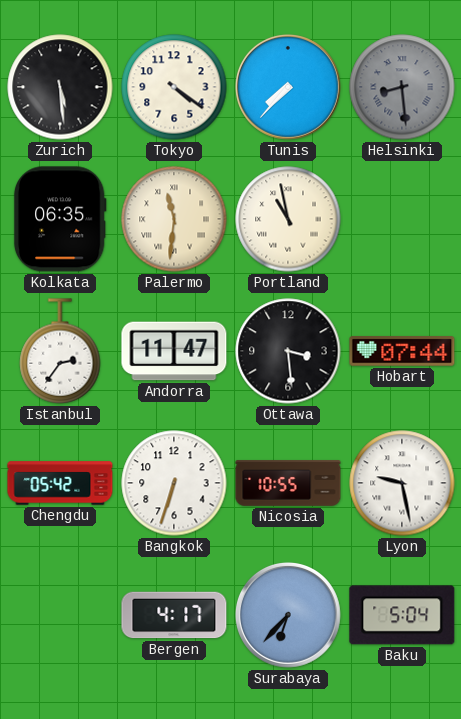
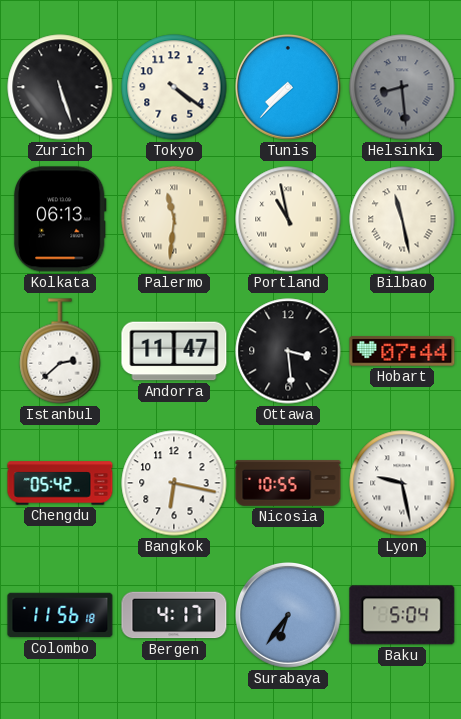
Zurich: 5:29 -> 5:27 (60, 87)
Kolkata: 06:35 -> 06:13 (60, 219)
Bilbao: none -> 11:28 (402, 219)
Istanbul: 2:36 -> 2:38 (60, 351)
Bangkok: 6:33 -> 6:17 (174, 483)
Colombo: none -> 11:56 (60, 615)
Surabaya: 6:37 -> 6:36 (288, 615)
